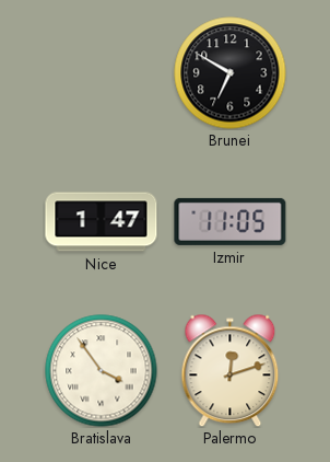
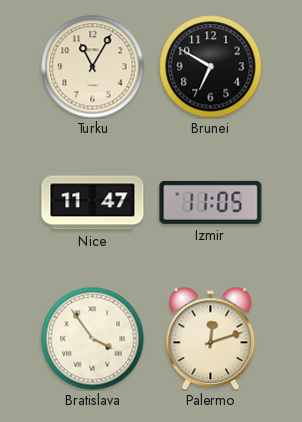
Turku: none -> 11:05 (93, 67)
Nice: 1:47 -> 11:47 (93, 203)
